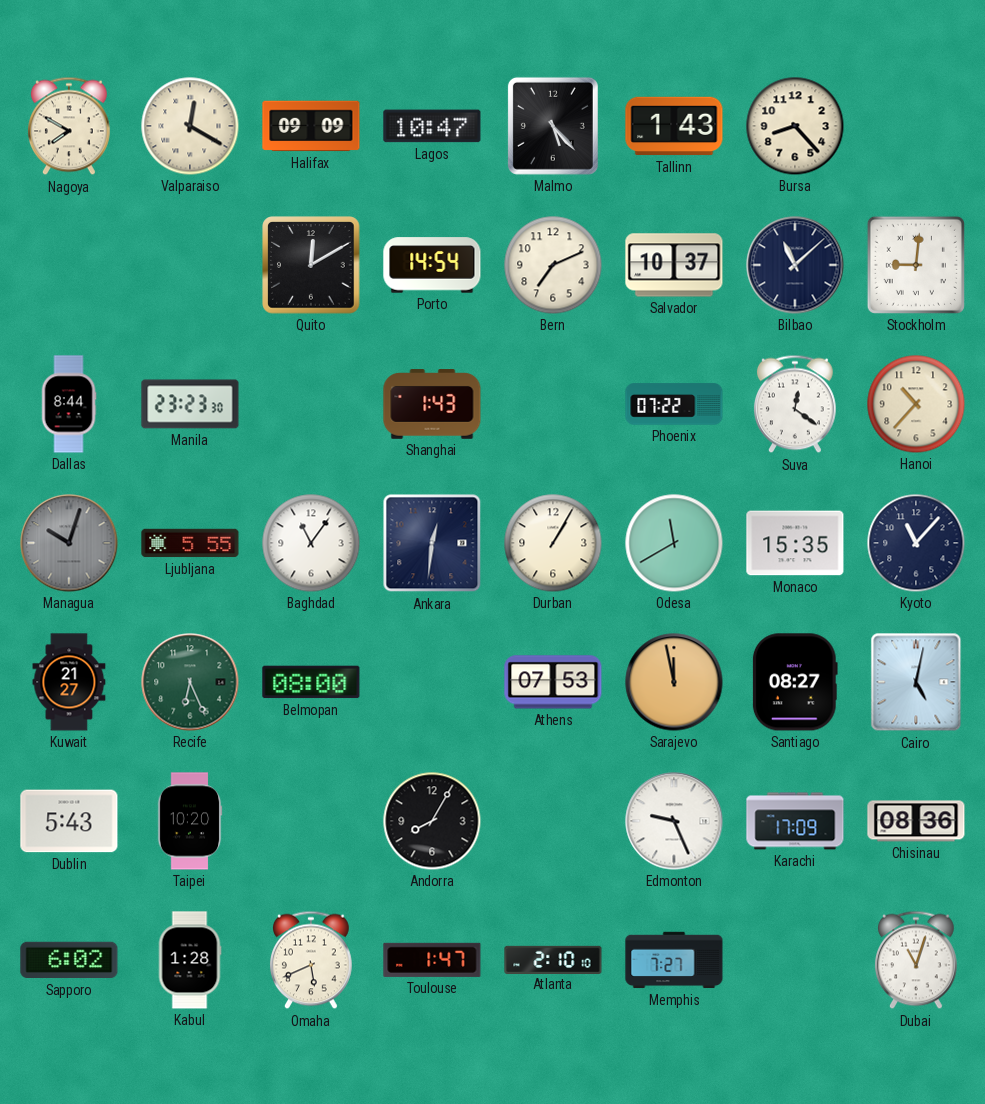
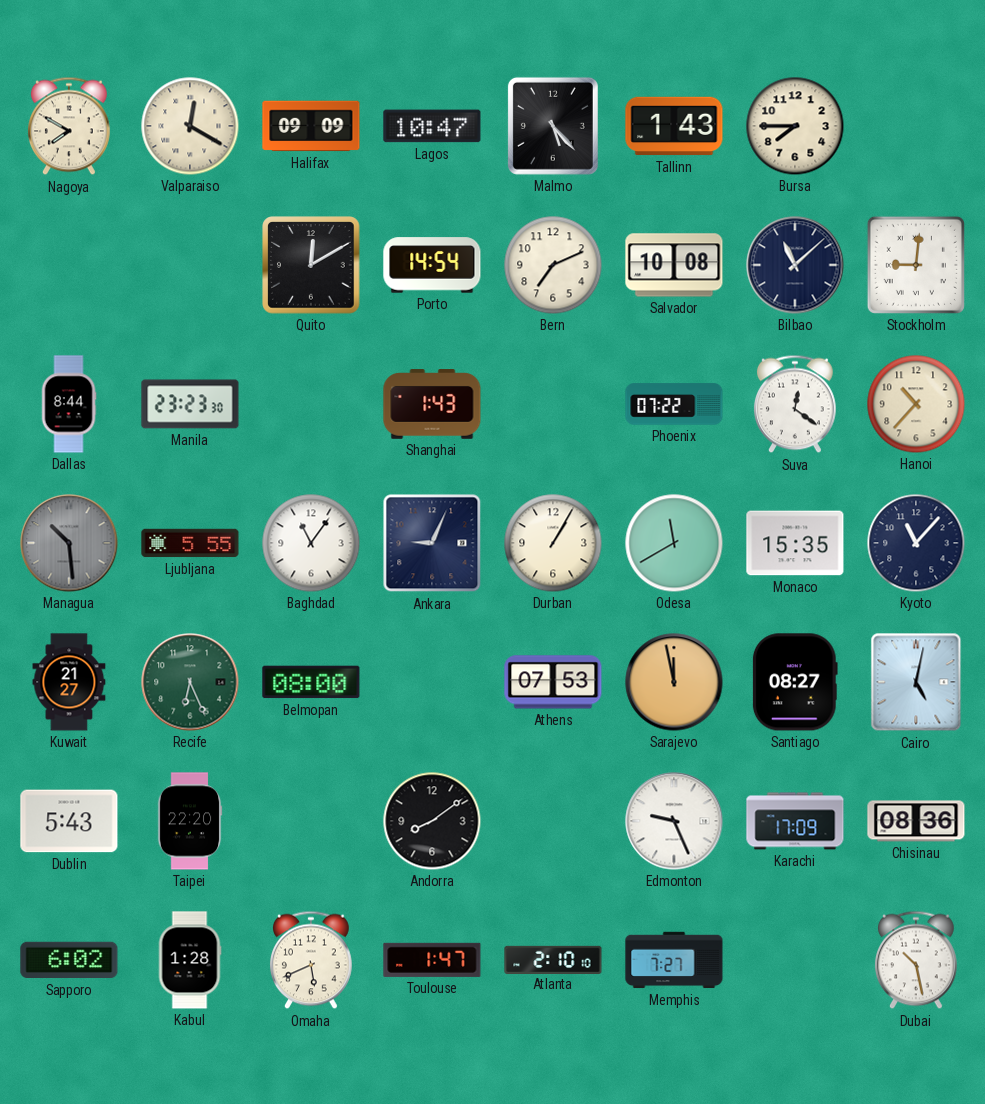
Bursa: 8:23 -> 7:45 (795, 126)
Salvador: 10:37 -> 10:08 (674, 265)
Managua: 10:03 -> 10:29 (69, 543)
Ankara: 12:31 -> 9:04 (432, 543)
Taipei: 10:20 -> 22:20 (190, 821)
Andorra: 8:05 -> 8:09 (432, 821)
Dubai: 11:03 -> 10:28 (916, 960)
